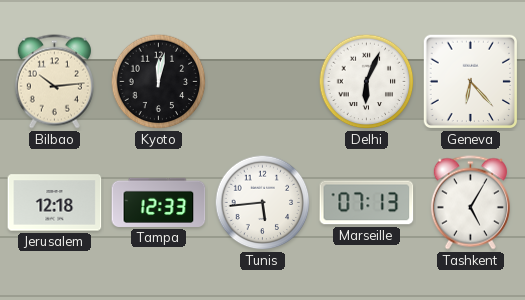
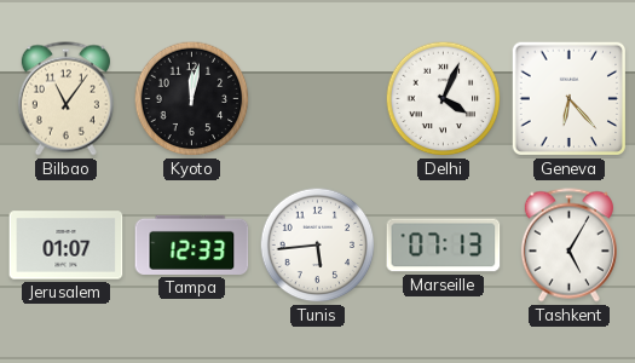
Bilbao: 10:14 -> 11:06 (65, 99)
Delhi: 6:04 -> 4:04 (444, 99)
Jerusalem: 12:18 -> 01:07 (67, 246)
